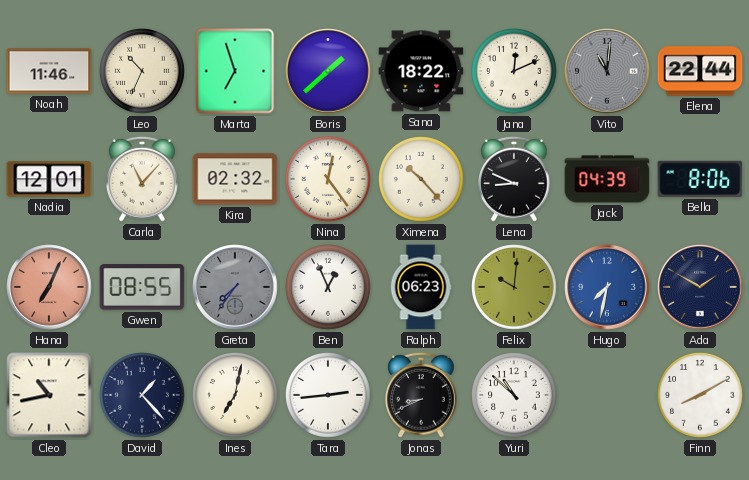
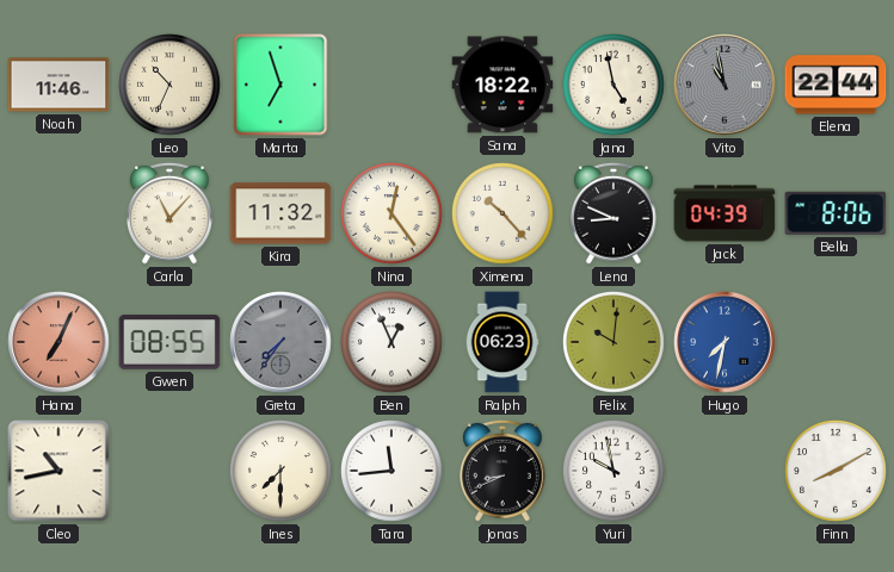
Boris: 1:38 -> none (328, 71)
Jana: 12:11 -> 4:58 (614, 85)
Vito: 11:01 -> 10:58 (725, 85)
Nadia: 12:01 -> none (49, 179)
Kira: 02:32 -> 11:32 (280, 213)
Ada: 1:50 -> none (700, 287)
David: 1:23 -> none (142, 395)
Ines: 7:02 -> 7:30 (280, 471)
Tara: 2:44 -> 11:44 (391, 471)
Yuri: 10:52 -> 9:58 (614, 471)
